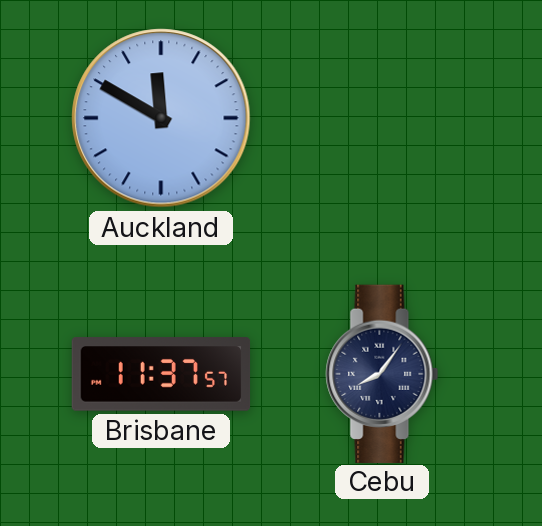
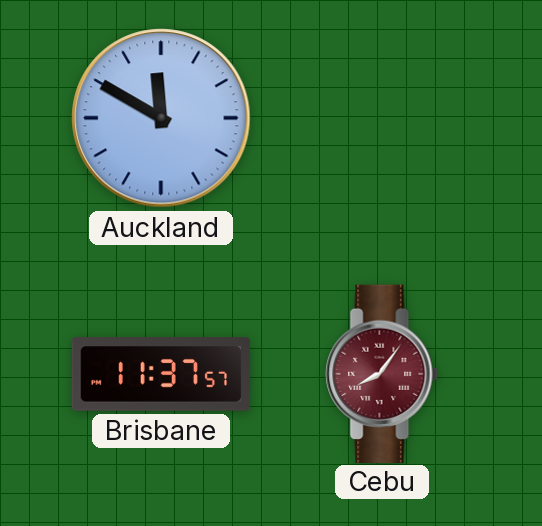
Cebu dial: navy -> burgundy (382, 373)
